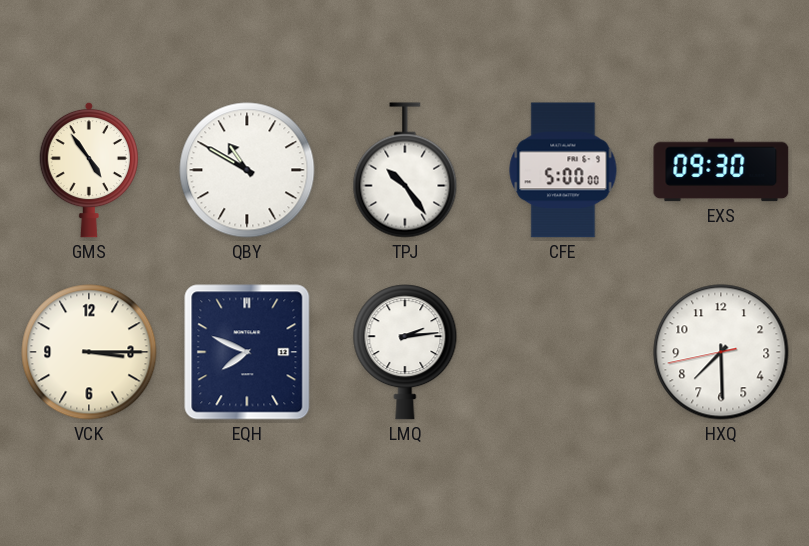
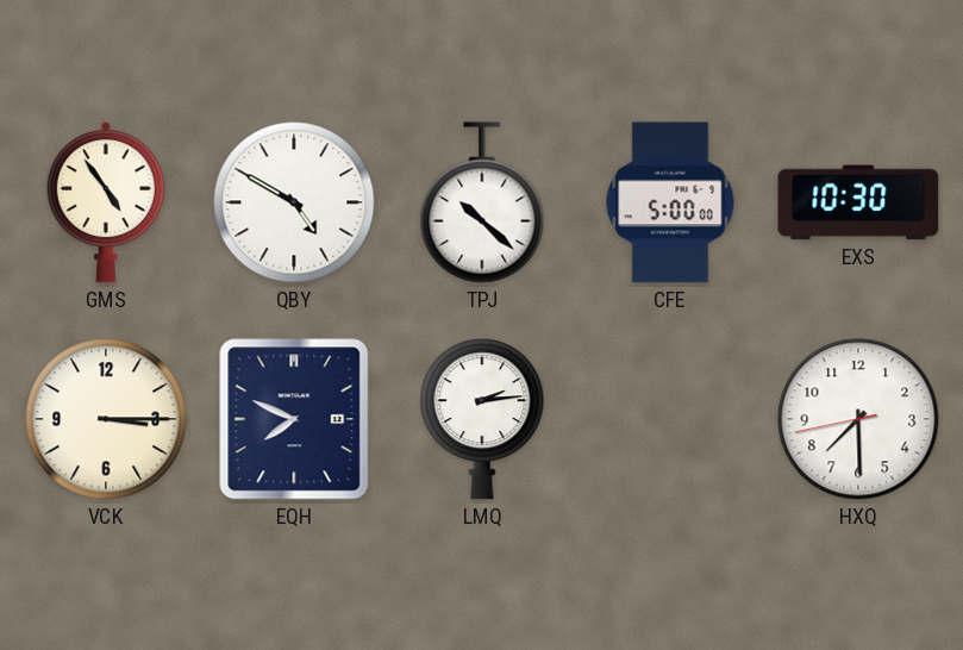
QBY: 10:50 -> 4:50 (294, 202)
TPJ: 10:24 -> 10:22 (482, 202)
EXS: 09:30 -> 10:30 (858, 202)
